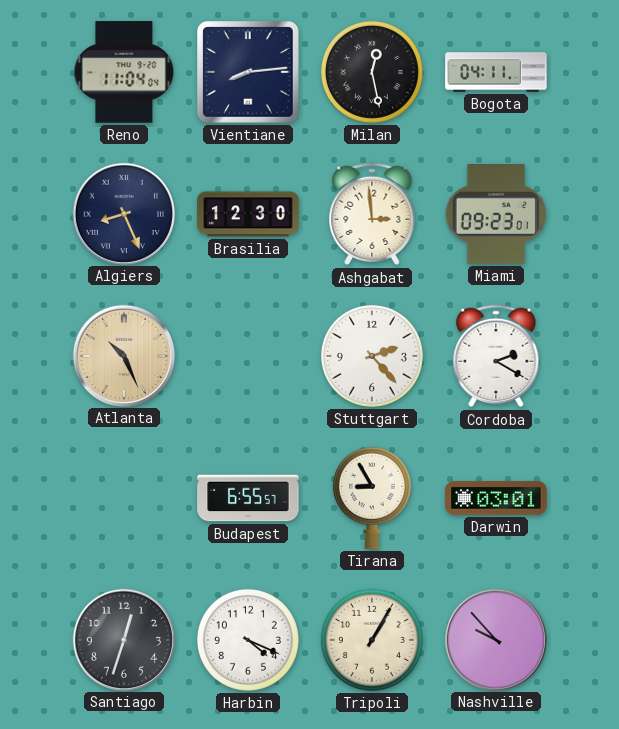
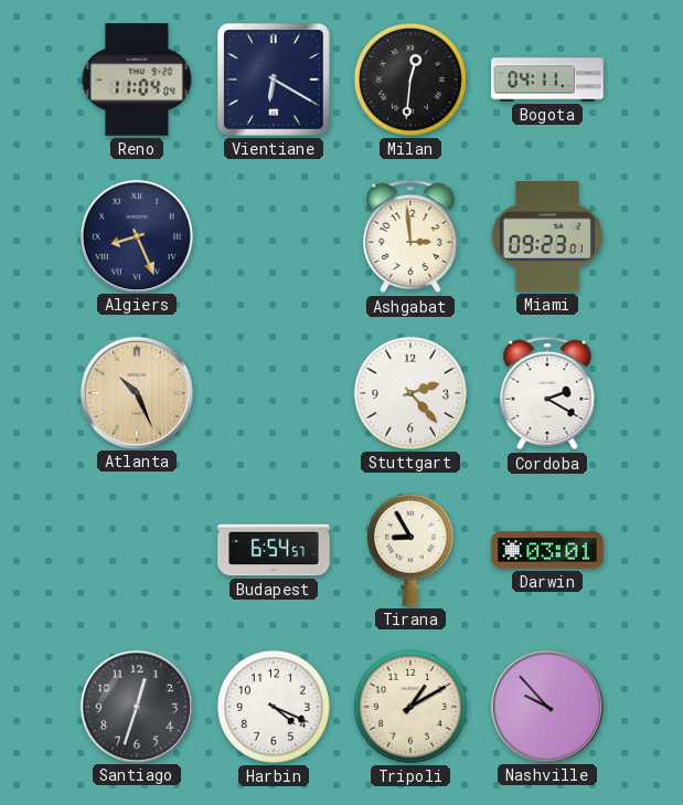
Vientiane: 8:14 -> 6:20 (275, 81)
Milan: 12:28 -> 12:31 (410, 80)
Brasilia: 12:30 -> none (248, 214)
Budapest: 6:55 -> 6:54 (274, 550)
Tripoli: 1:05 -> 1:10 (410, 707)
